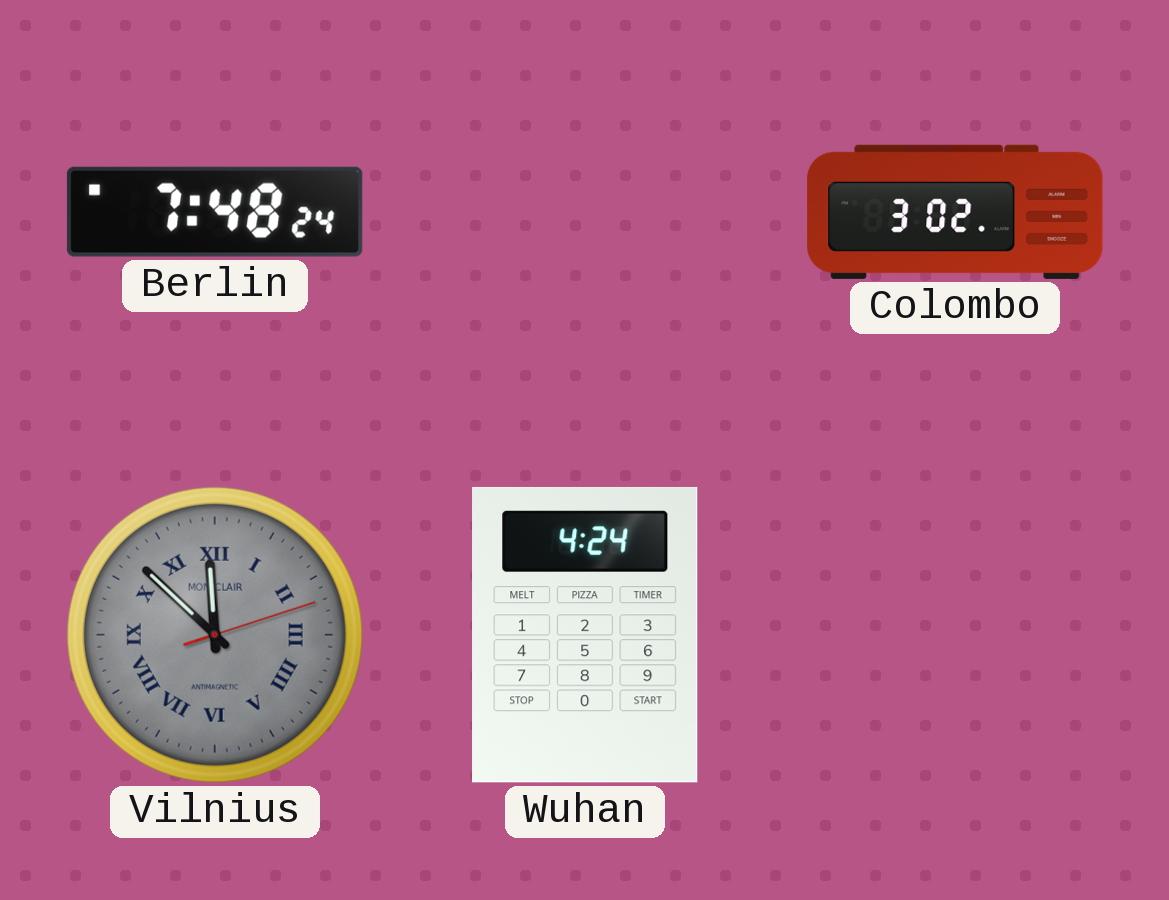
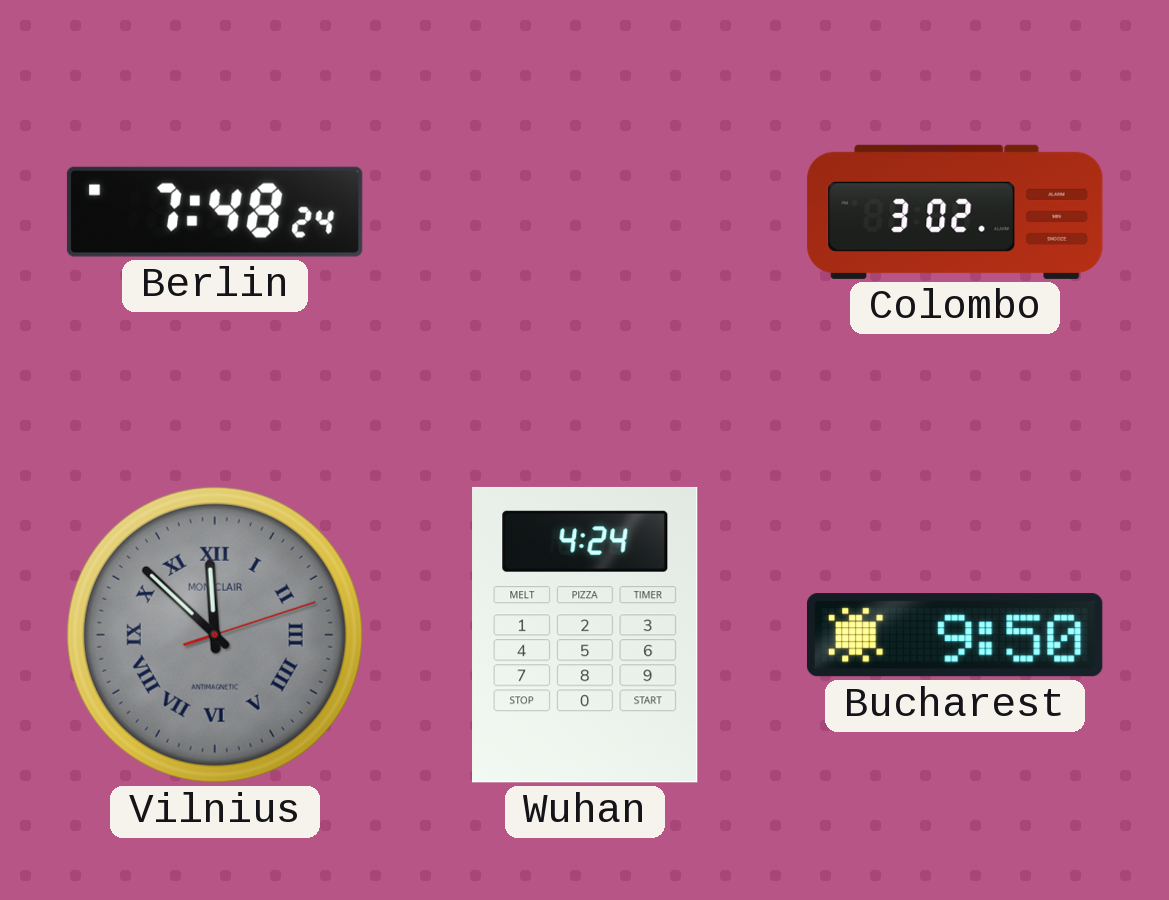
Bucharest: none -> 9:50 (955, 635)
